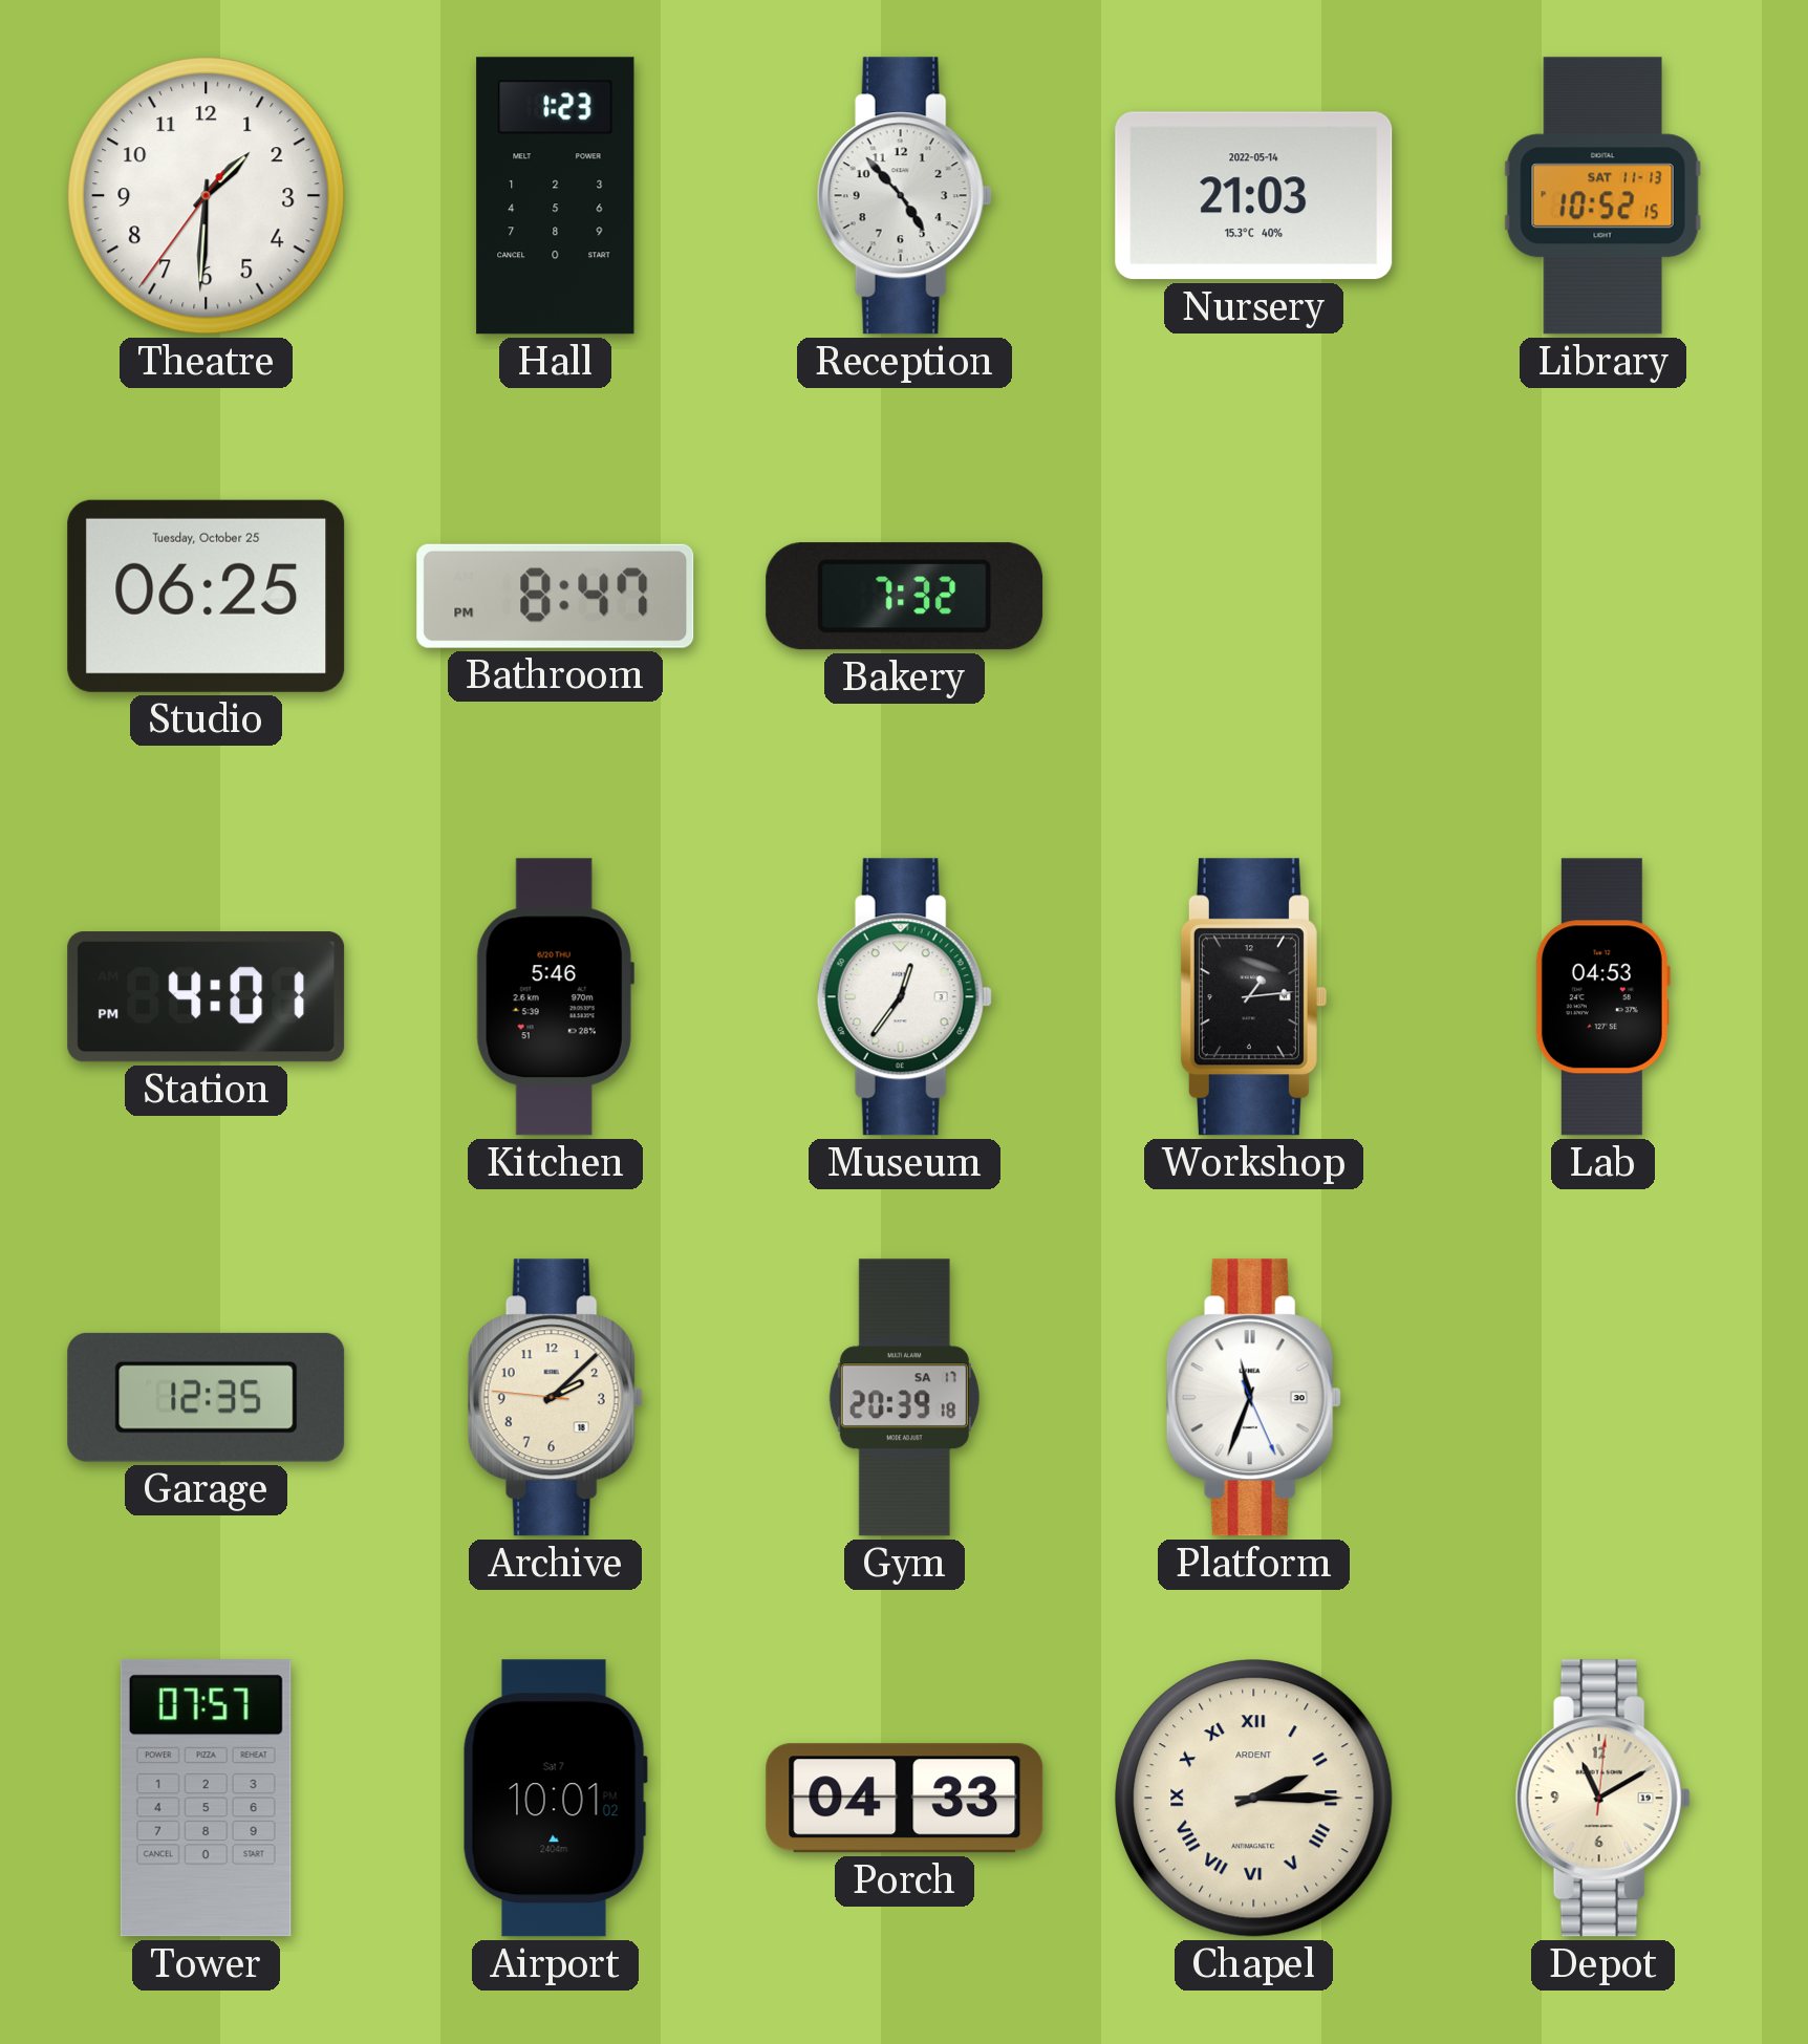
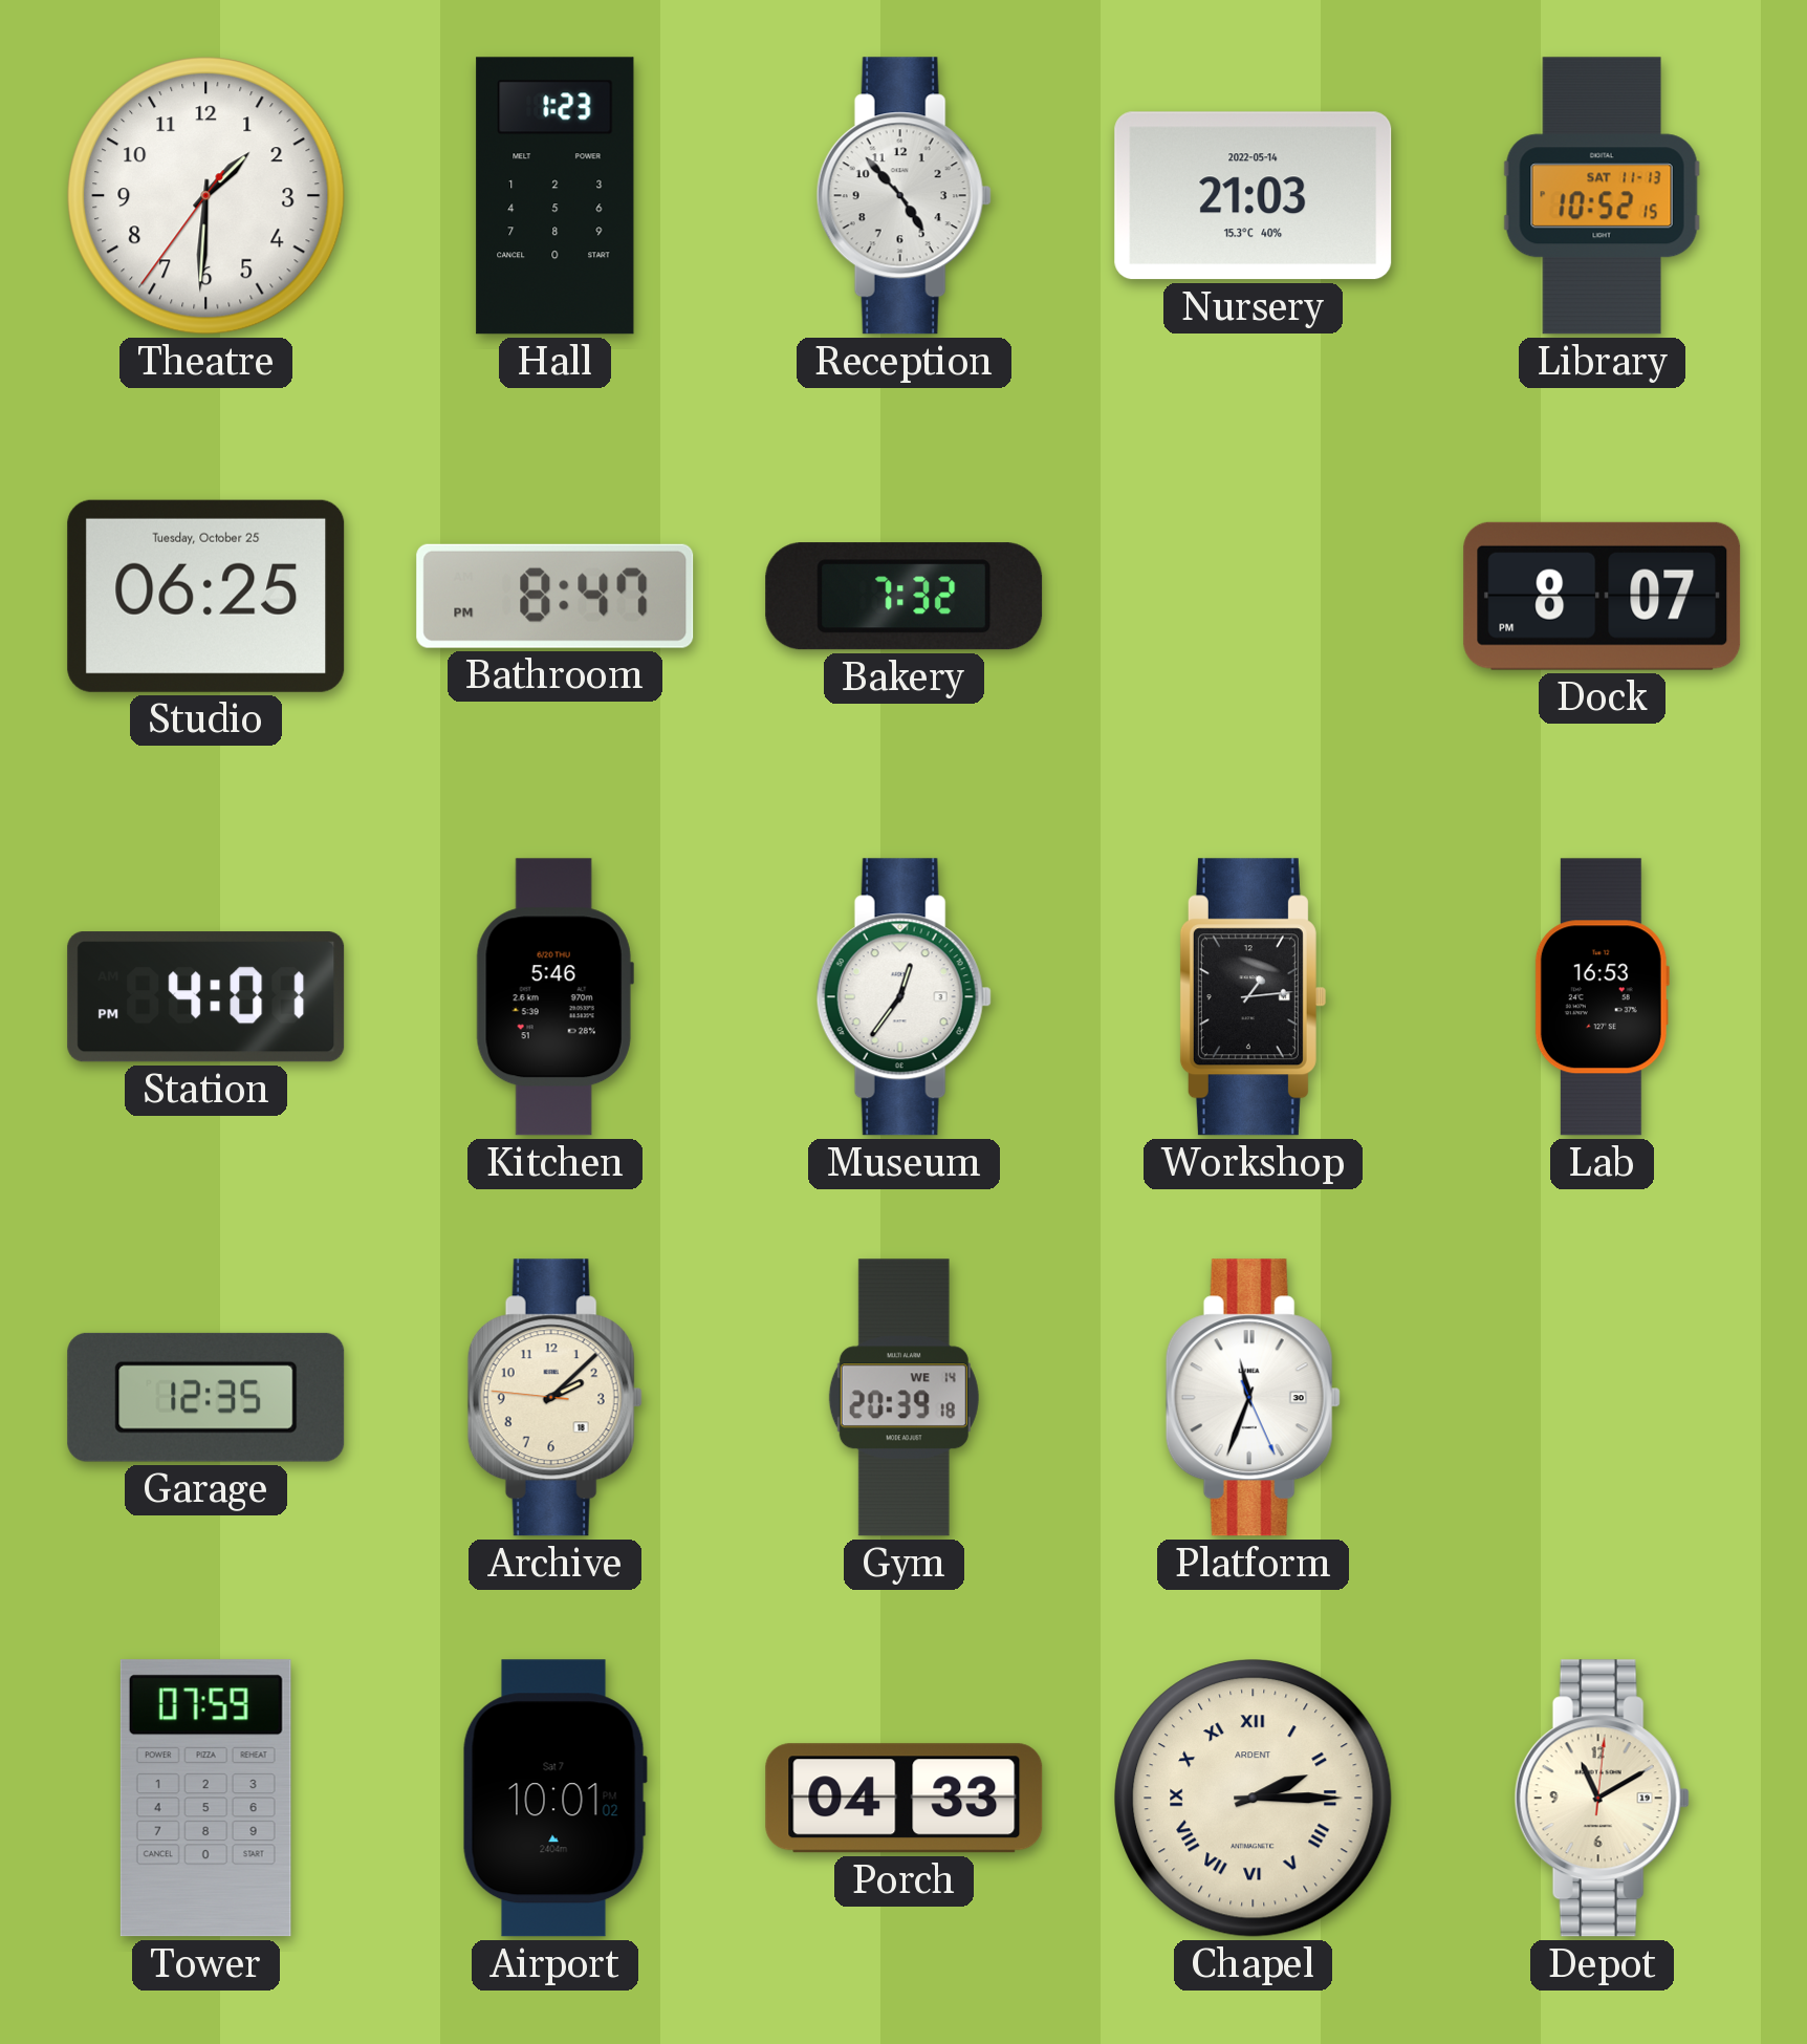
Dock: none -> 8:07 (1603, 596)
Lab: 04:53 -> 16:53 (1602, 997)
Gym date: SA 17 -> WE 14 (904, 1398)
Tower: 07:57 -> 07:59 (205, 1799)
